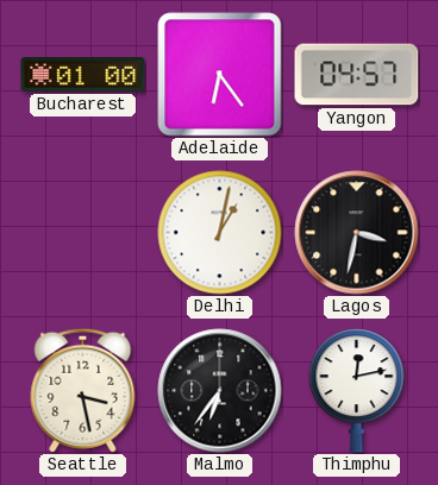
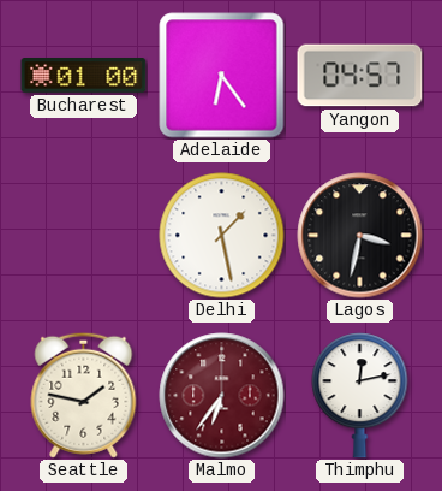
Delhi: 1:02 -> 1:28 (222, 236)
Seattle: 3:28 -> 1:47 (84, 395)
Malmo dial: black -> burgundy (222, 396)
